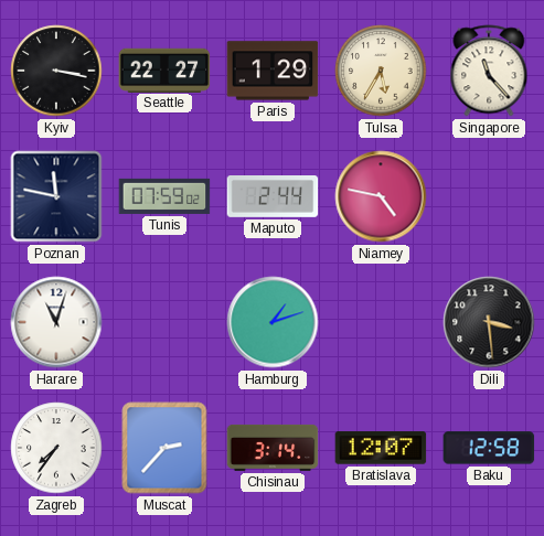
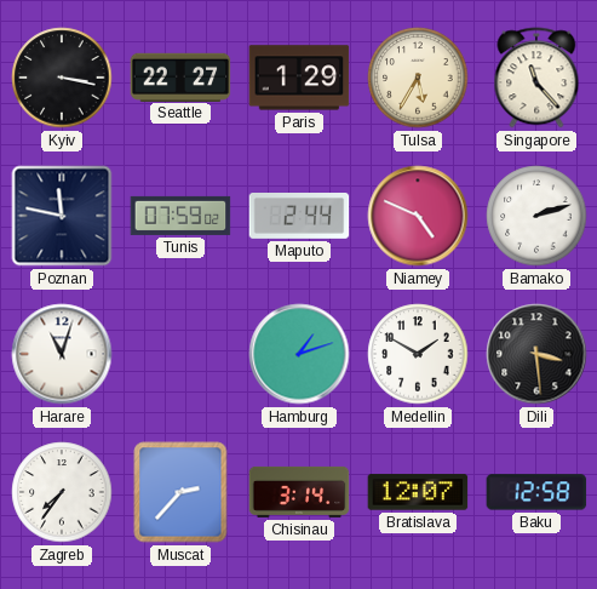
Niamey: 4:47 -> 4:49 (418, 216)
Bamako: none -> 2:12 (536, 216)
Medellin: none -> 1:50 (418, 354)
